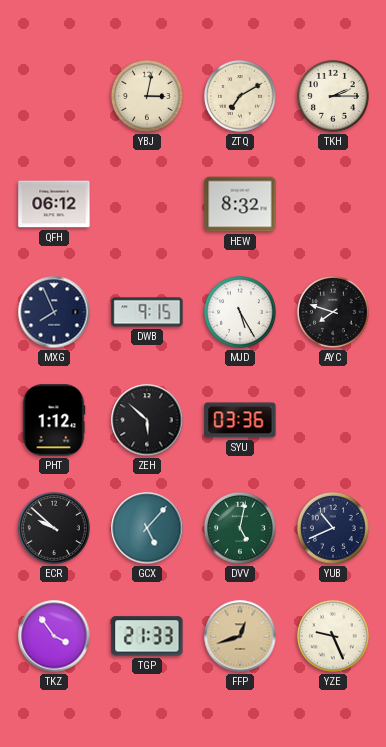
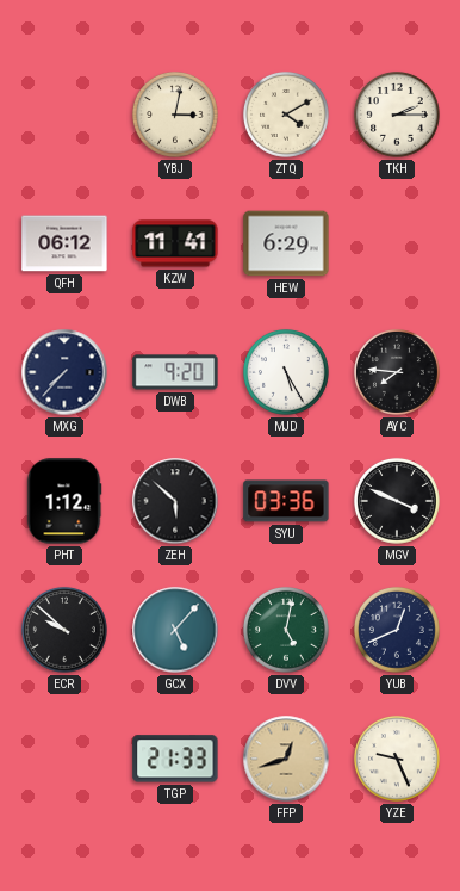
ZTQ: 7:10 -> 4:10 (286, 115)
KZW: none -> 11:41 (175, 243)
HEW: 8:32 -> 6:29 (286, 243)
MXG: 7:56 -> 7:37 (64, 372)
DWB: 9:15 -> 9:20 (175, 372)
AYC: 7:48 -> 7:46 (397, 372)
MGV: none -> 3:49 (397, 501)
YUB: 10:41 -> 12:41 (397, 630)
TKZ: 3:54 -> none (54, 636)
